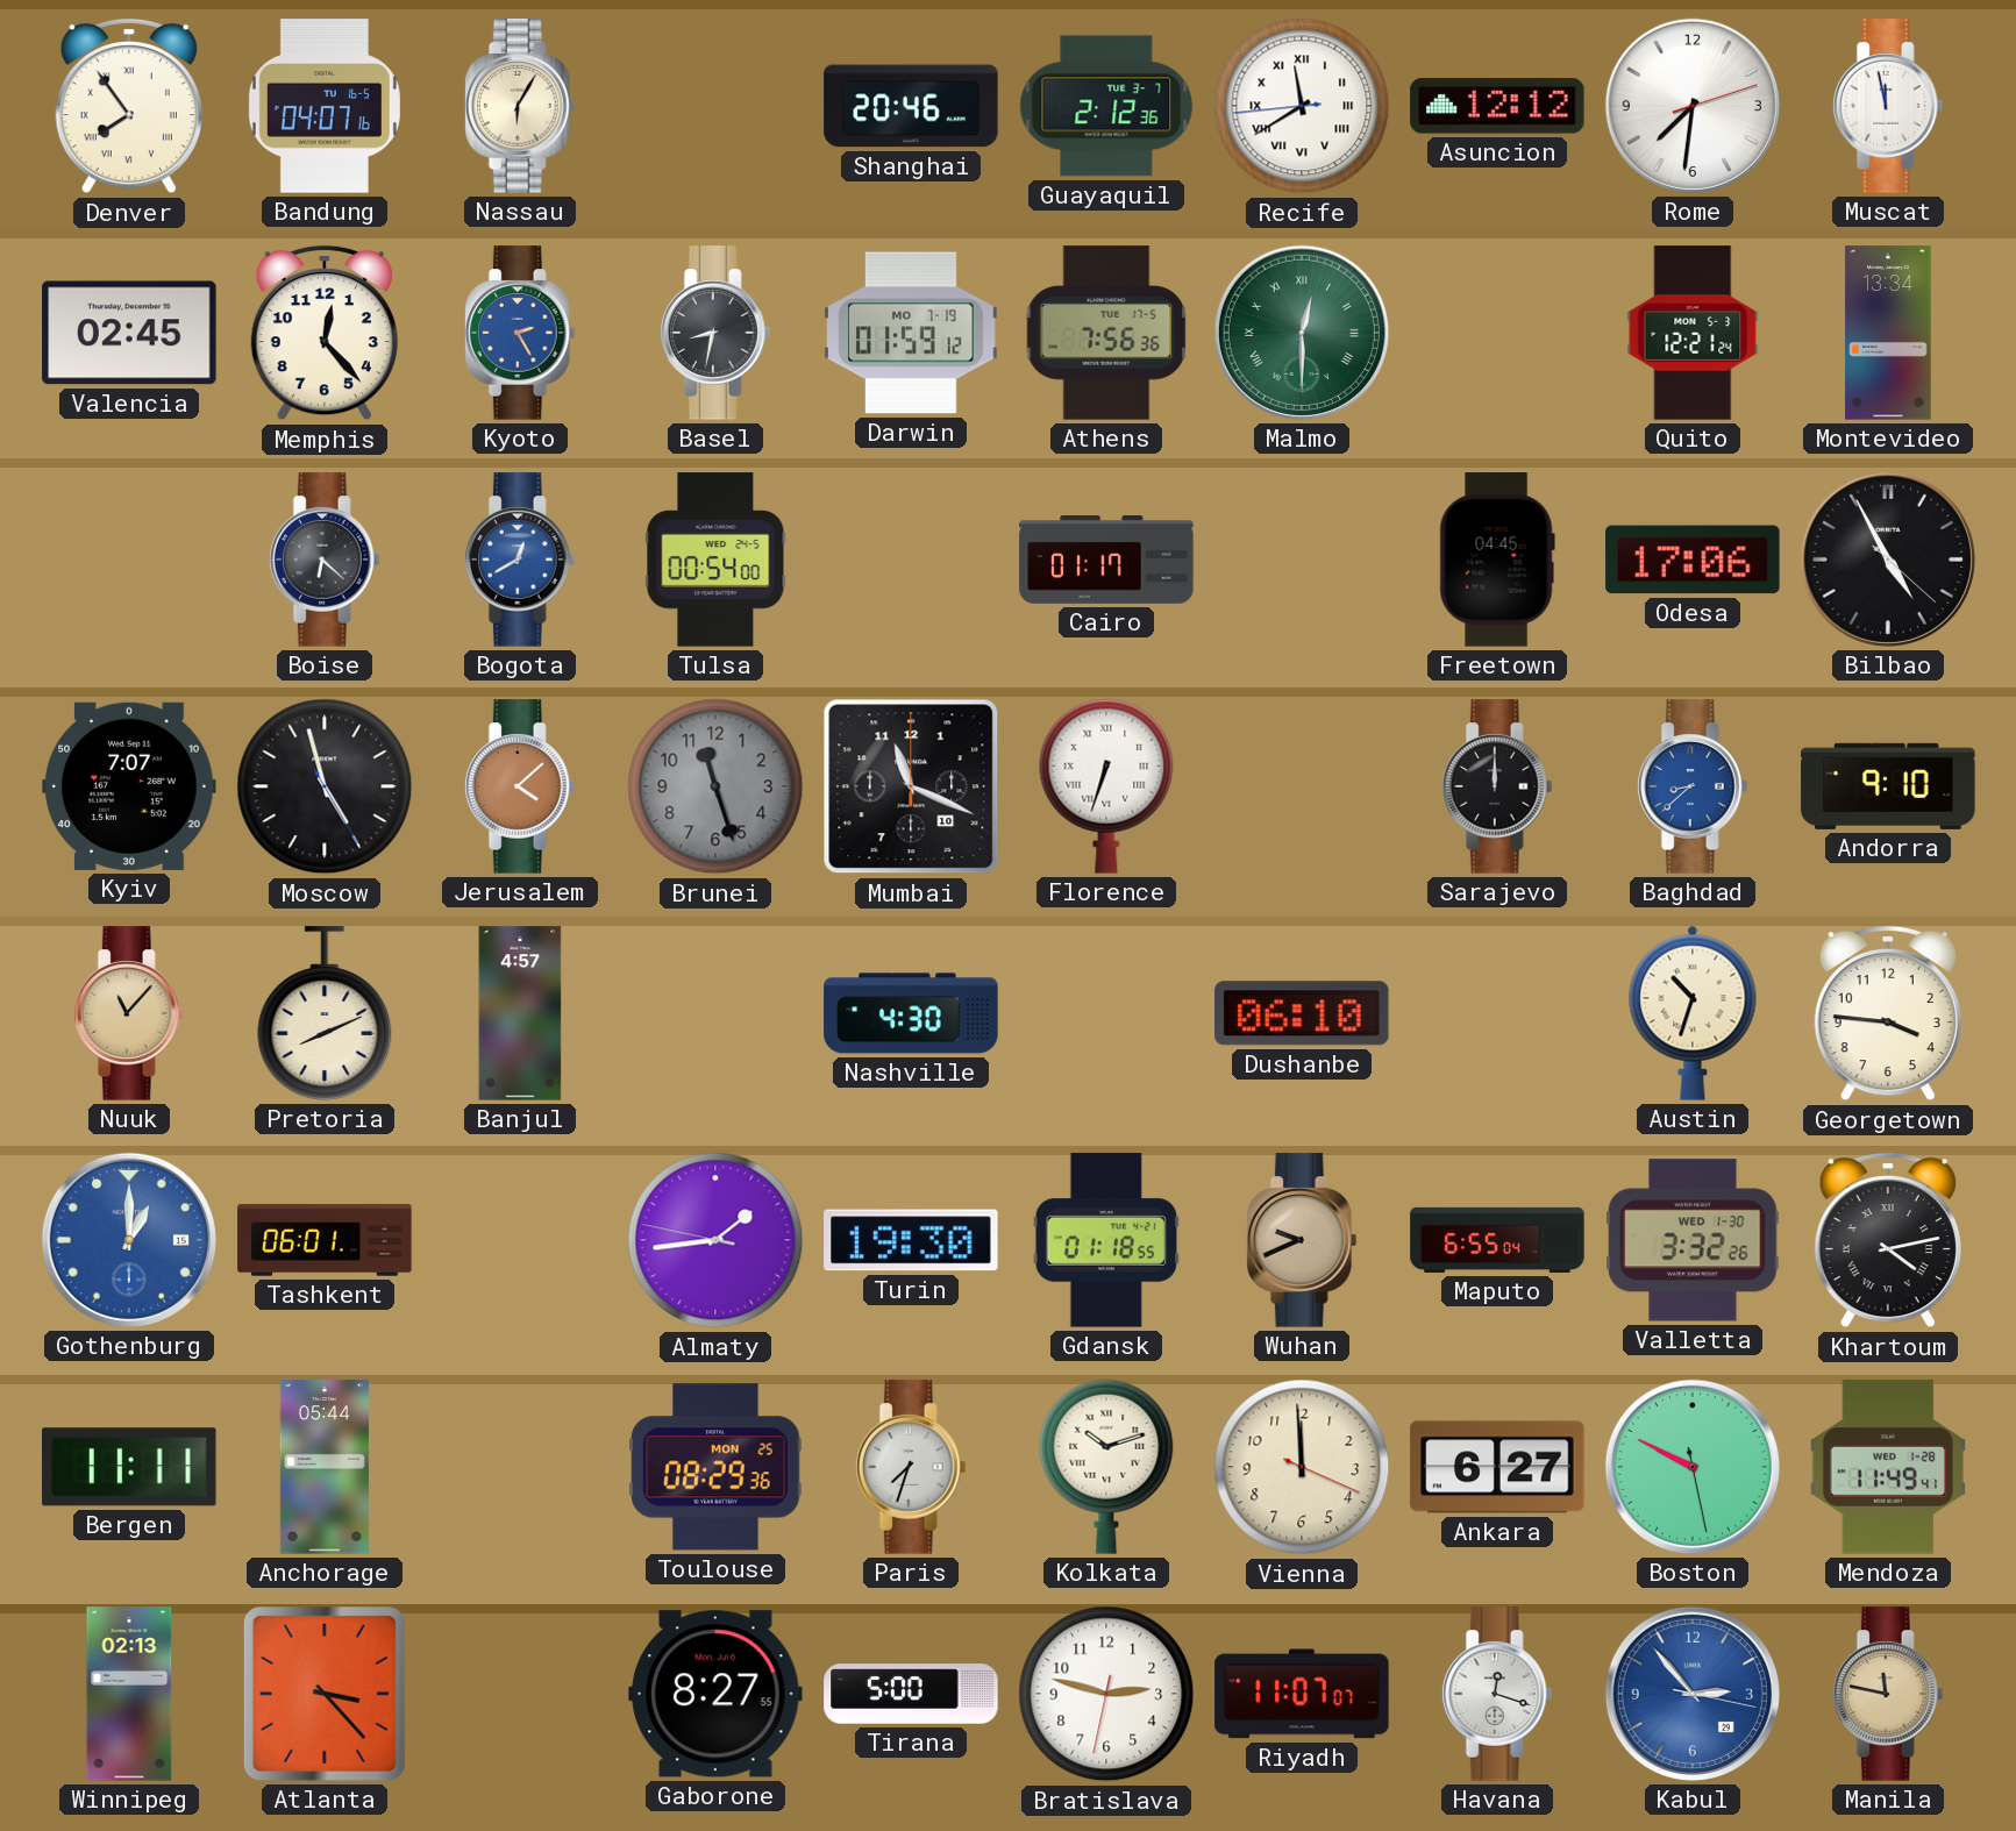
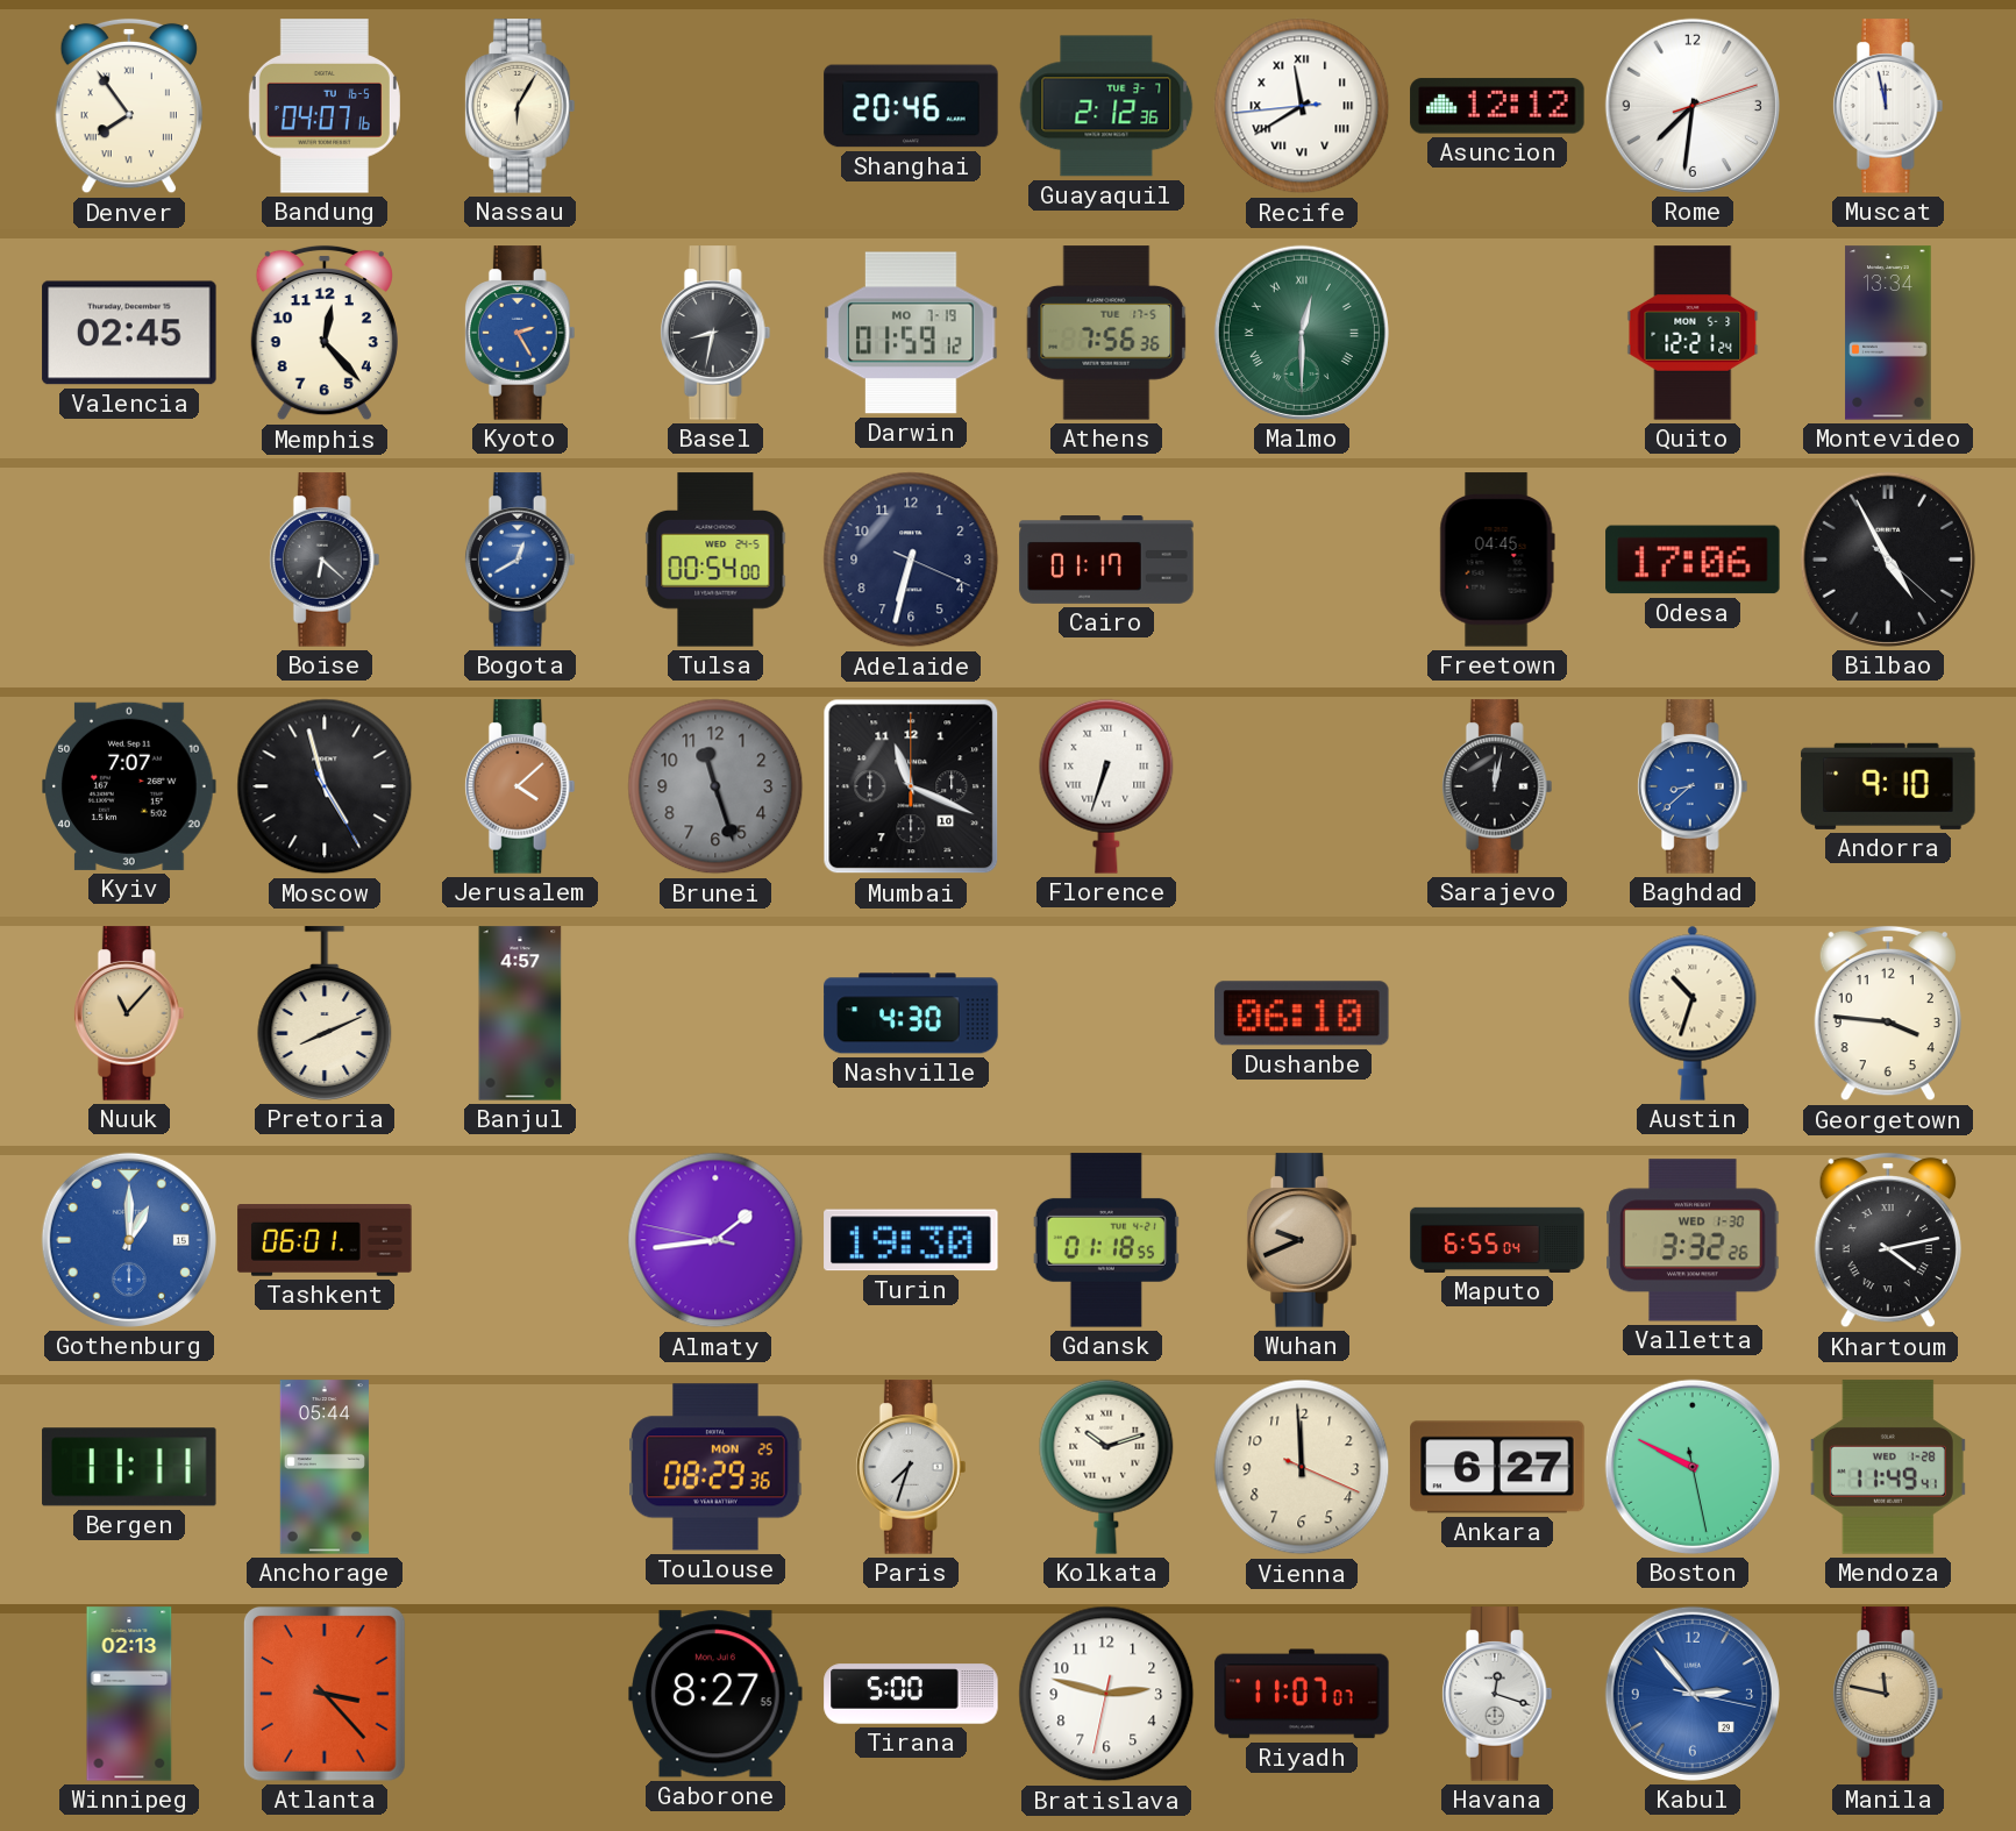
Adelaide: none -> 6:32 (911, 560)
Sarajevo: 12:00 -> 12:02 (1497, 786)
